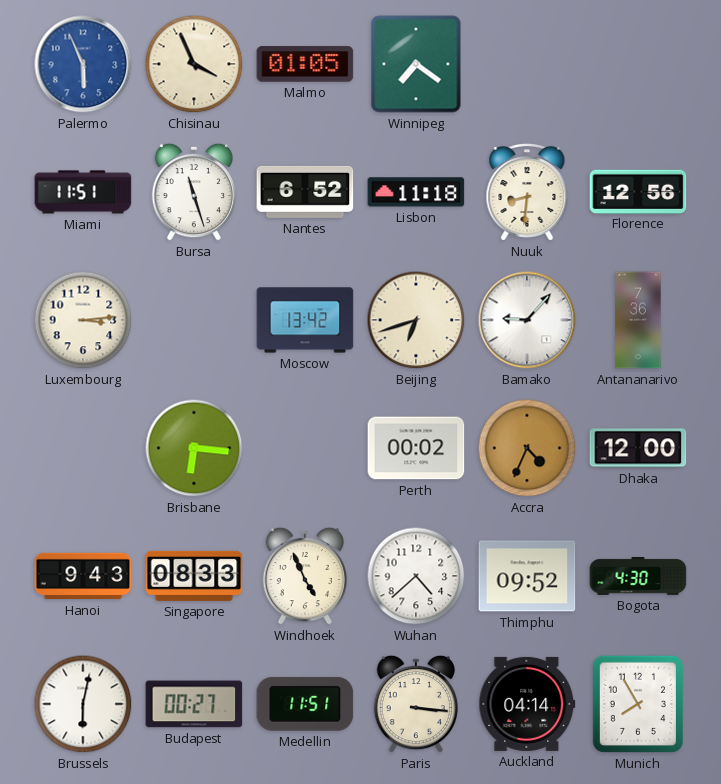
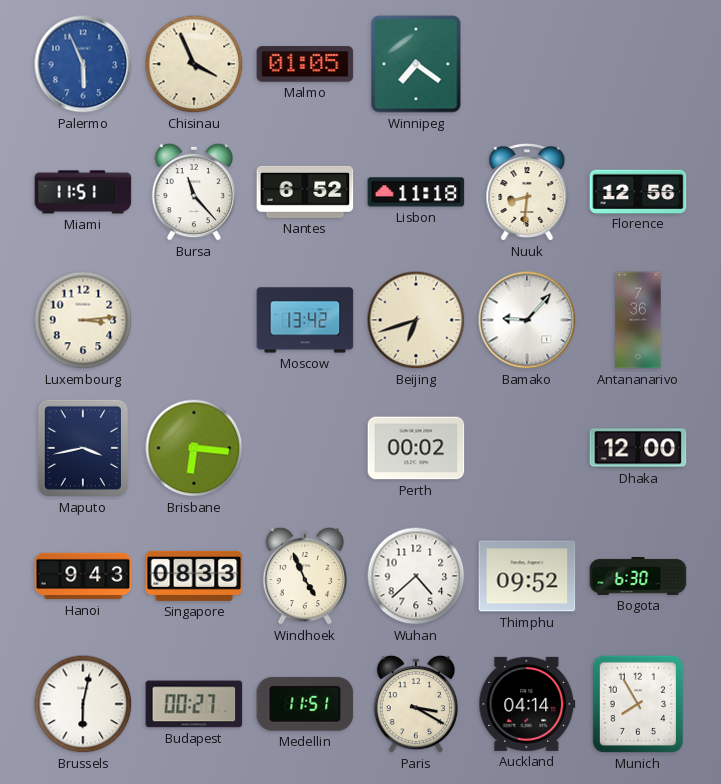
Bursa: 11:27 -> 11:23 (193, 192)
Maputo: none -> 3:43 (83, 448)
Accra: 4:34 -> none (527, 448)
Bogota: 4:30 -> 6:30 (638, 577)
Paris: 3:16 -> 3:20 (415, 704)
